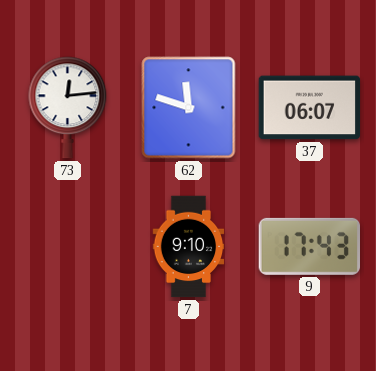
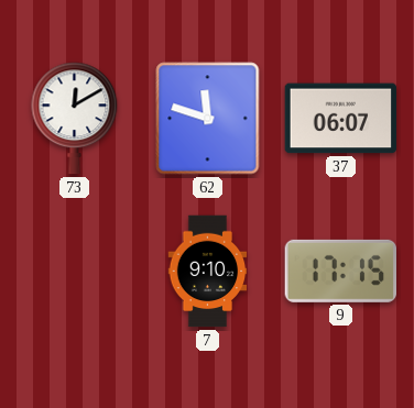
73: 12:14 -> 12:10 (75, 119)
9: 17:43 -> 17:15 (340, 271)
